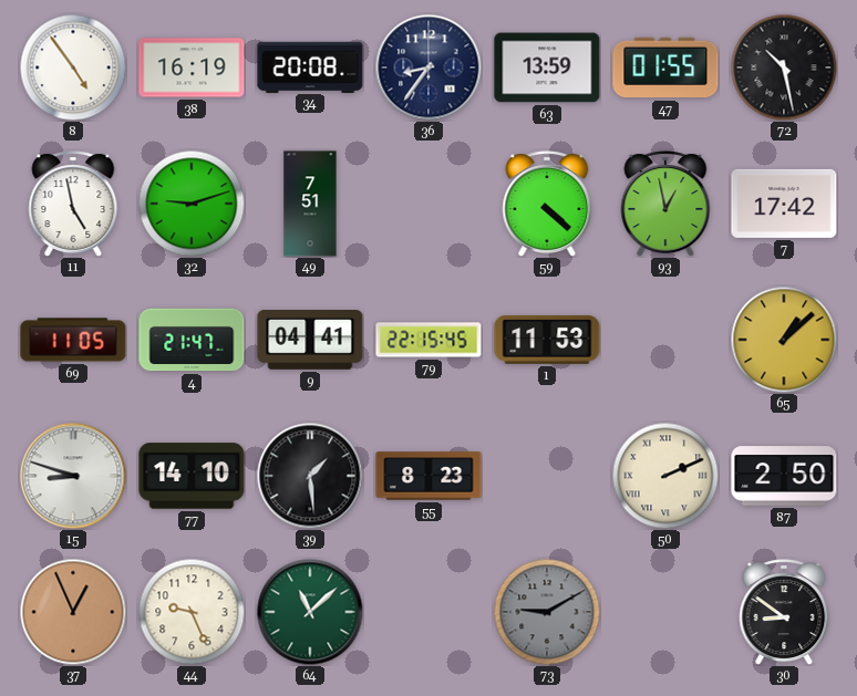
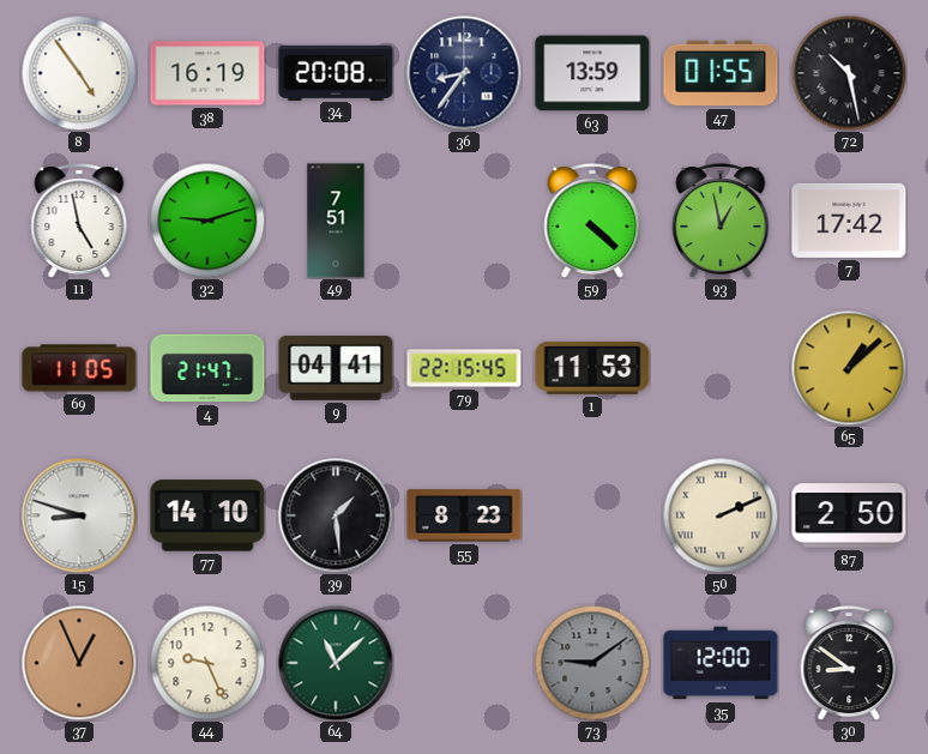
73: 9:10 -> 9:09 (592, 663)
35: none -> 12:00 (721, 663)
